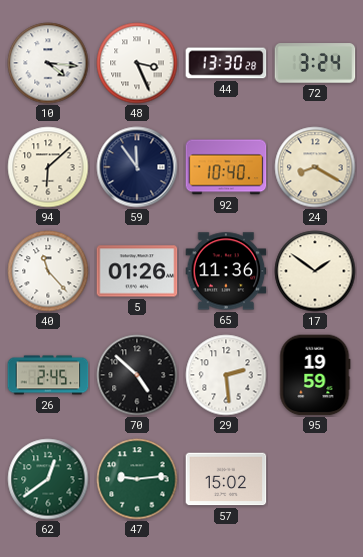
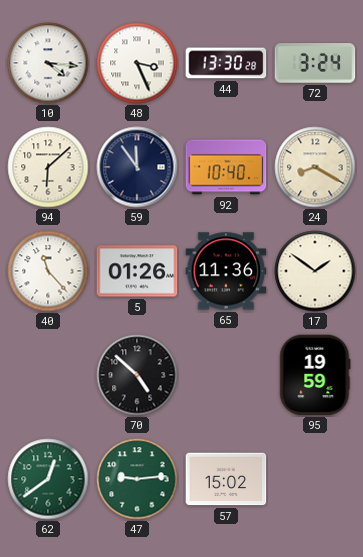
26: 2:45 -> none (48, 375)
29: 2:29 -> none (226, 375)
